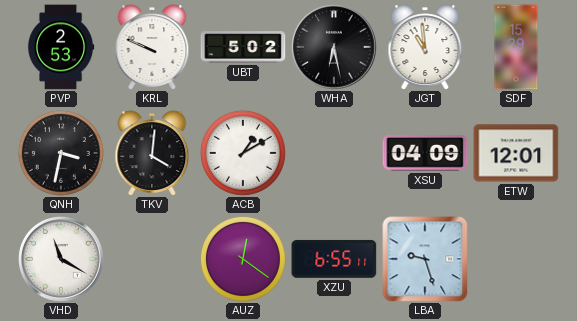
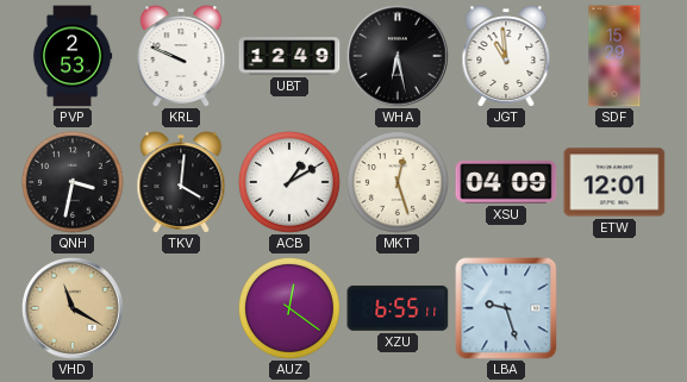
UBT: 5:02 -> 12:49 (289, 56)
MKT: none -> 12:27 (398, 182)
VHD dial: white -> champagne (74, 309)
